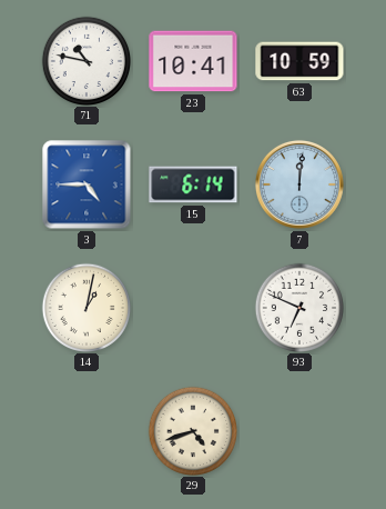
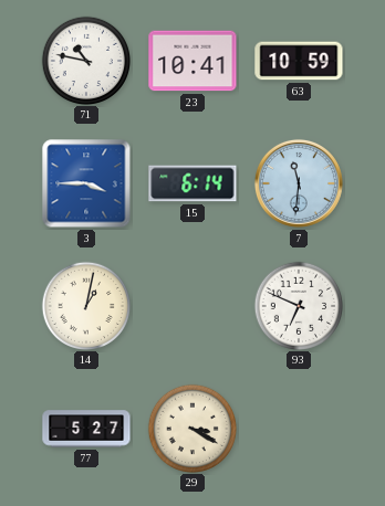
3: 4:45 -> 3:45 (86, 183)
7: 12:01 -> 11:31 (299, 183)
77: none -> 5:27 (86, 429)
29: 4:42 -> 3:20 (191, 428)
